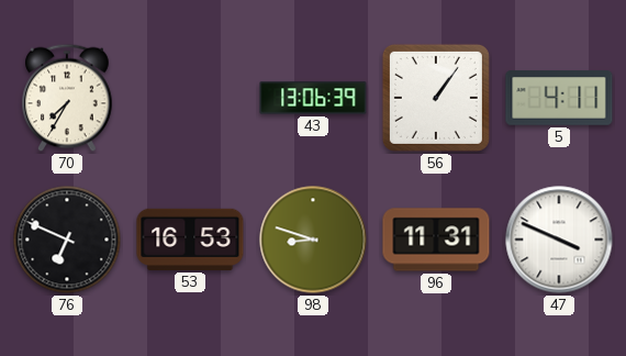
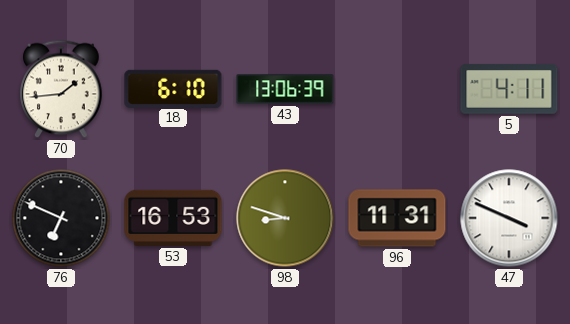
70: 7:35 -> 1:44 (61, 89)
18: none -> 6:10 (173, 88)
56: 1:06 -> none (436, 98)
